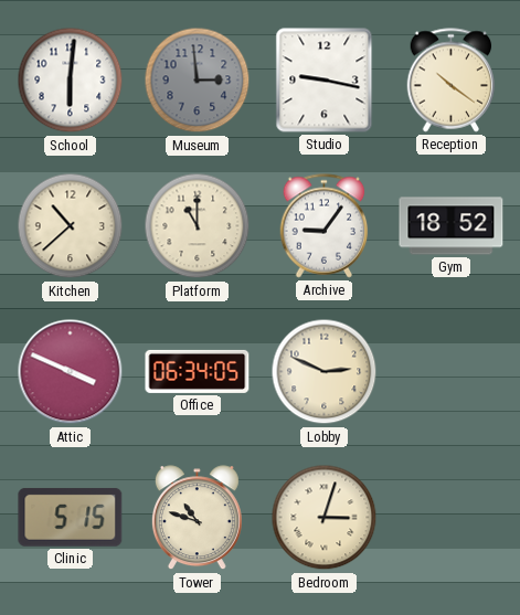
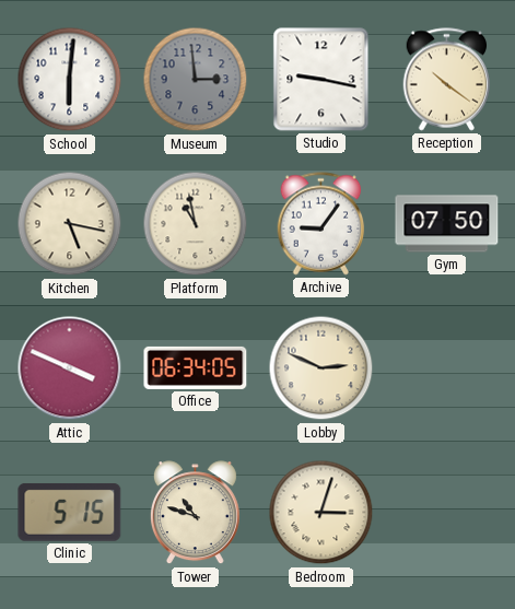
Kitchen: 10:38 -> 5:17 (70, 224)
Platform: 11:00 -> 10:58 (196, 224)
Gym: 18:52 -> 07:50 (447, 224)
